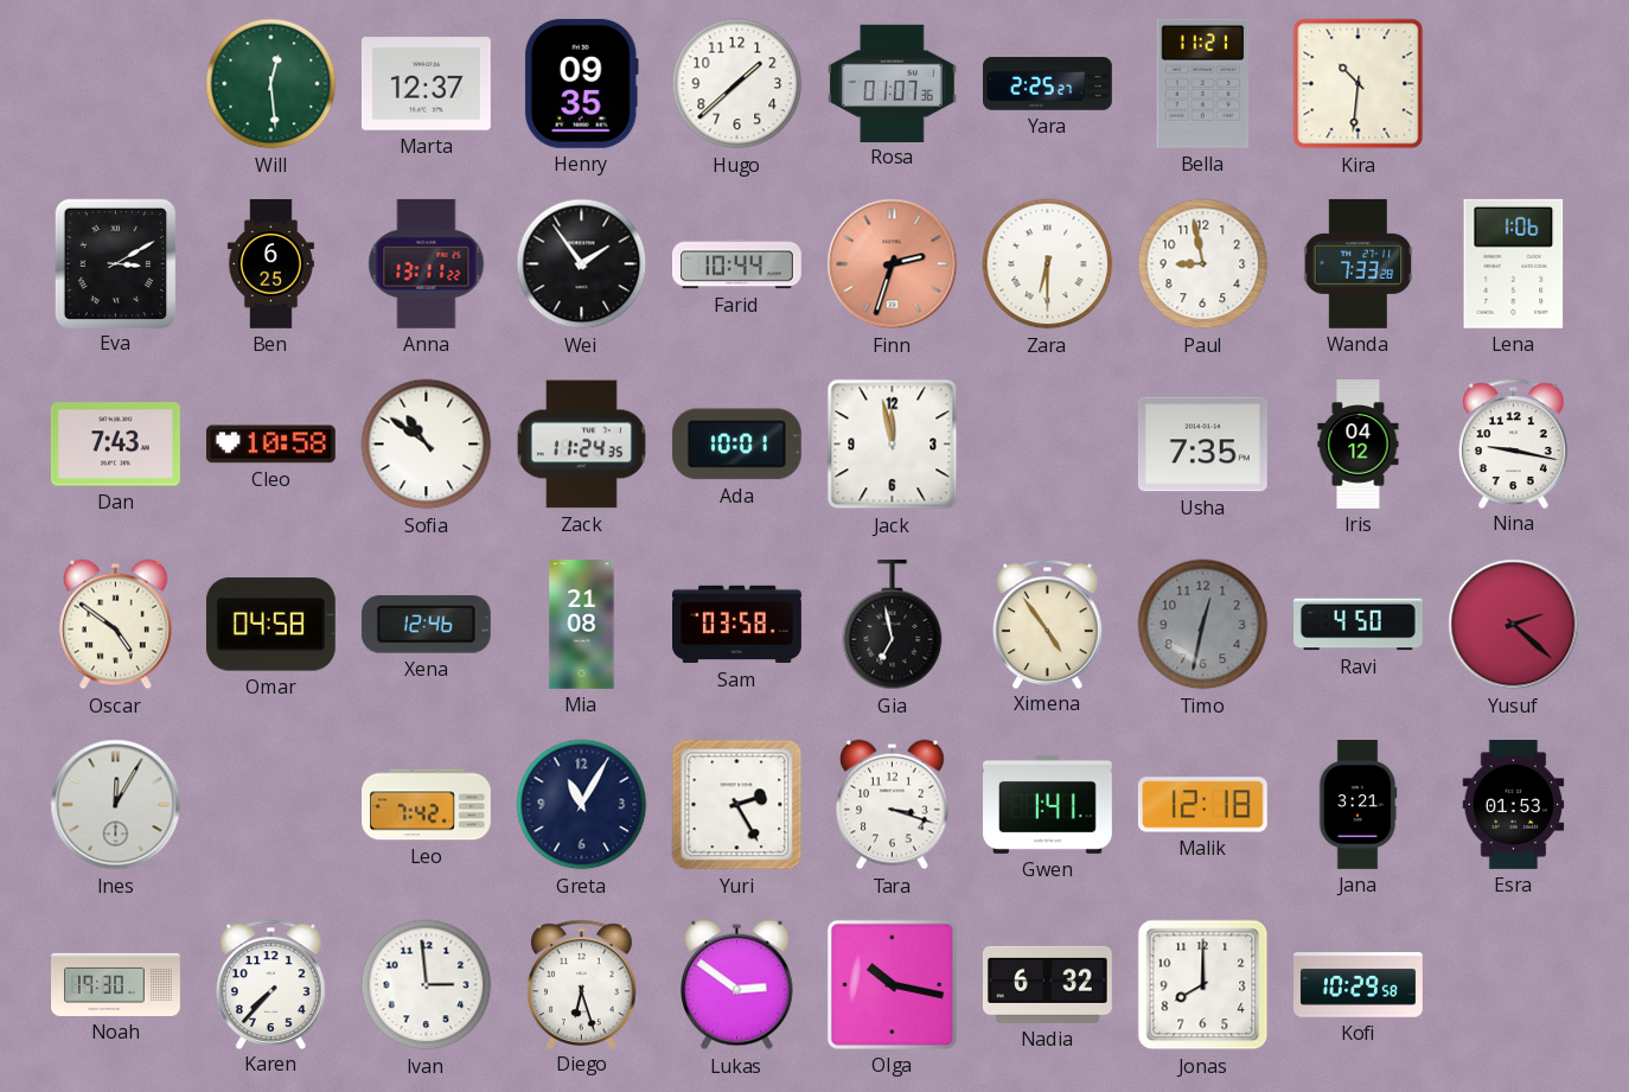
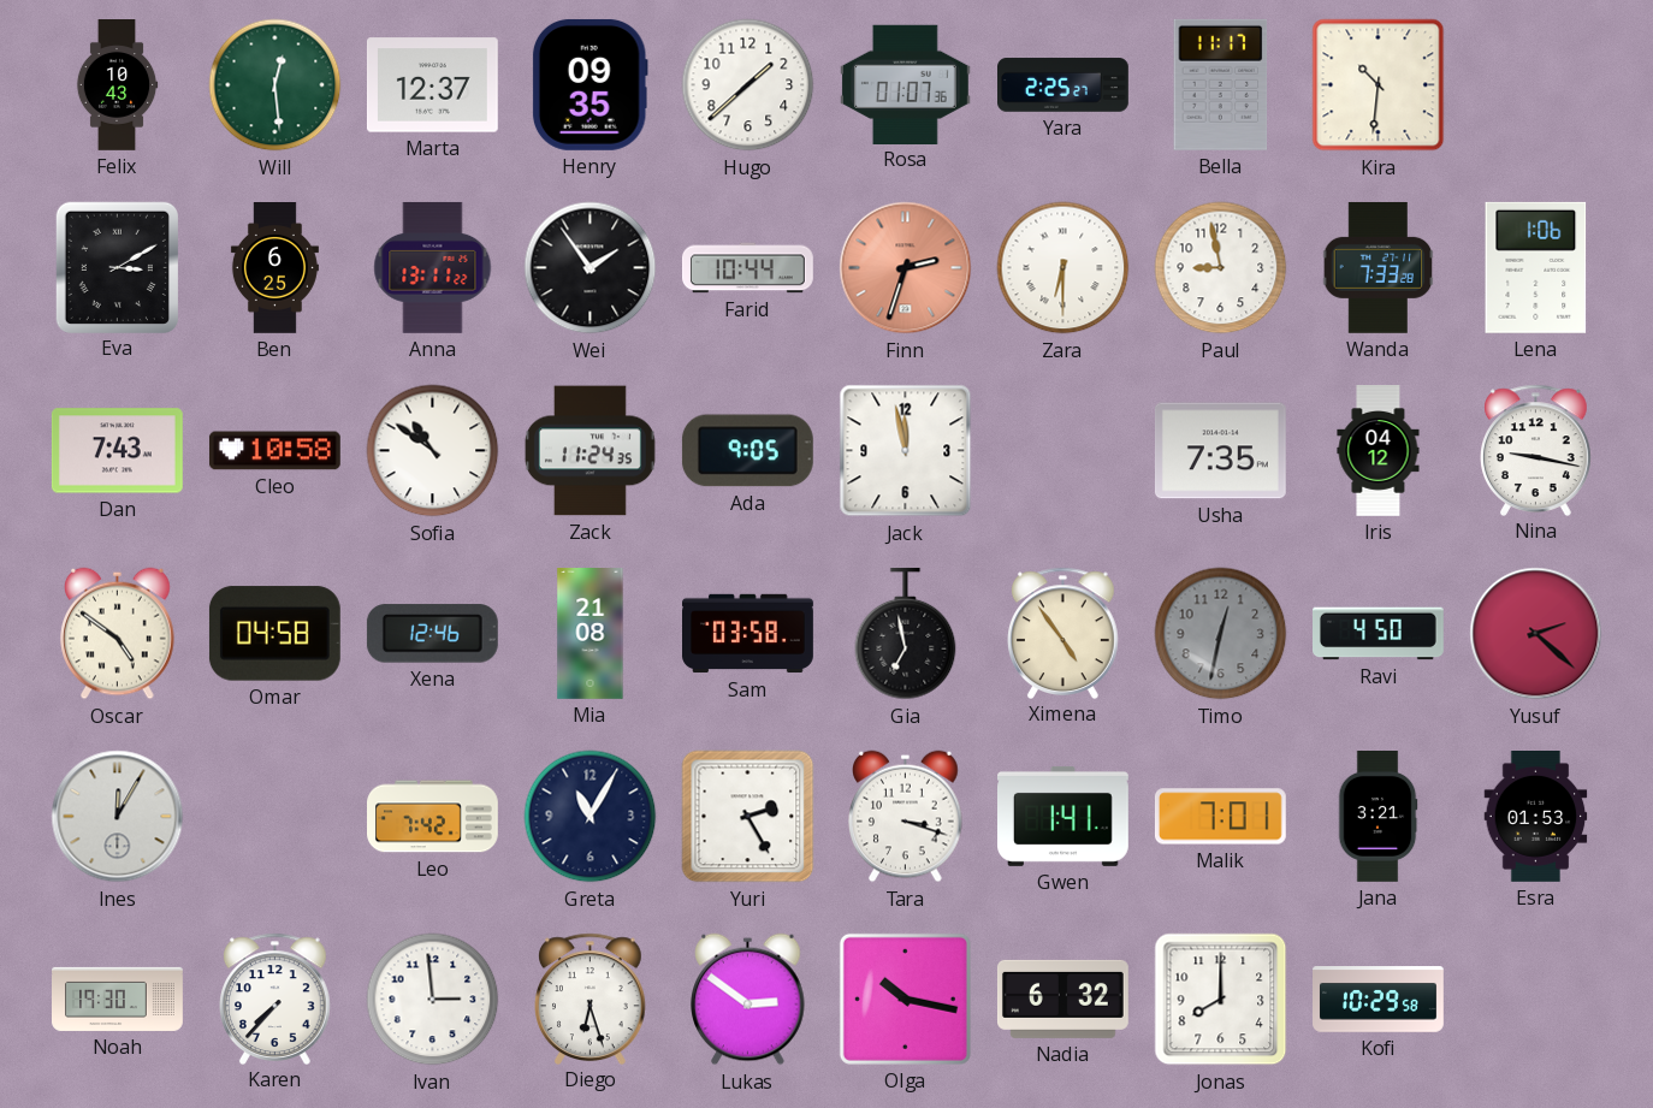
Felix: none -> 10:43 (117, 85)
Bella: 11:21 -> 11:17 (1221, 84)
Ada: 10:01 -> 9:05 (747, 451)
Malik: 12:18 -> 7:01 (1220, 817)
